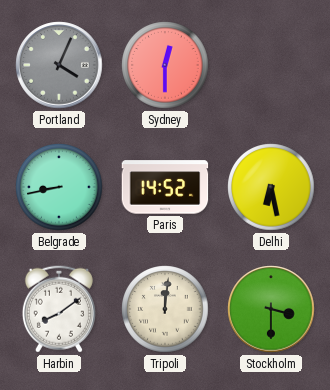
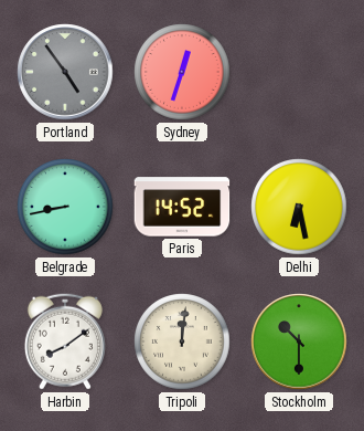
Portland: 4:04 -> 4:54 (65, 72)
Sydney: 12:30 -> 12:33 (182, 72)
Stockholm: 3:30 -> 10:30 (299, 341)
